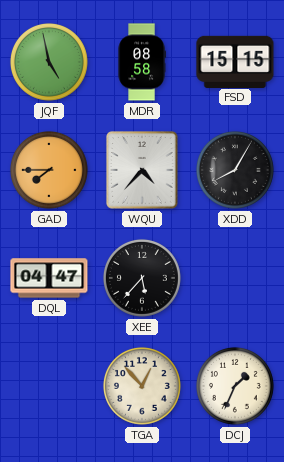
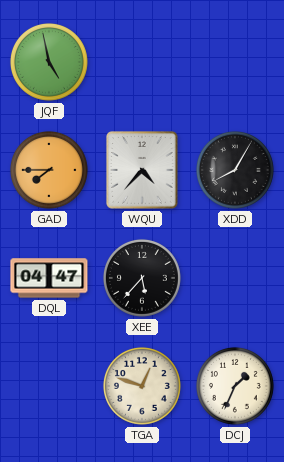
MDR: 08:58 -> none (142, 62)
FSD: 15:15 -> none (235, 61)
TGA: 12:53 -> 12:48 (142, 386)
